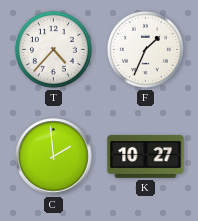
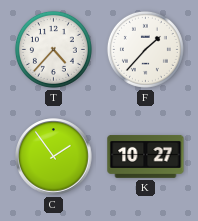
F: 1:34 -> 1:37 (145, 49)
C: 1:59 -> 1:54 (54, 157)
